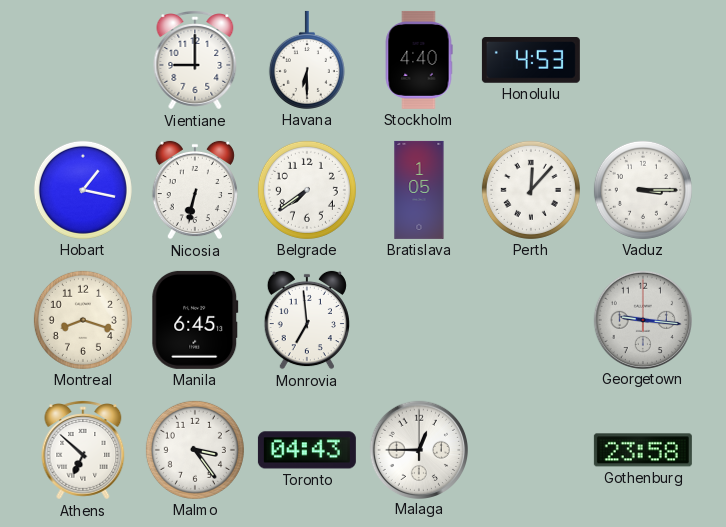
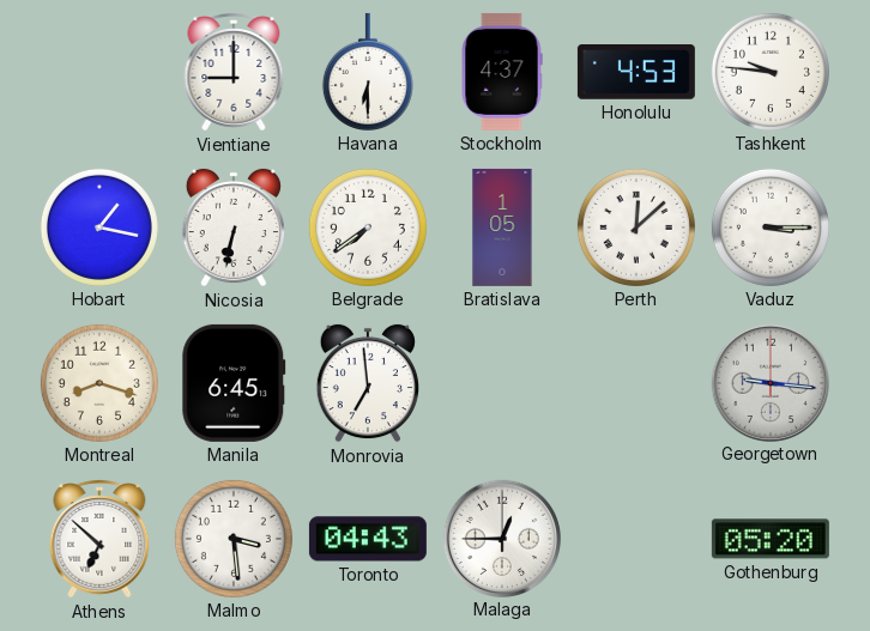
Stockholm: 4:40 -> 4:37 (502, 72)
Tashkent: none -> 9:46 (771, 72)
Perth: 12:07 -> 12:08 (636, 227)
Malmo: 3:24 -> 3:29 (234, 539)
Gothenburg: 23:58 -> 05:20 (771, 539)
